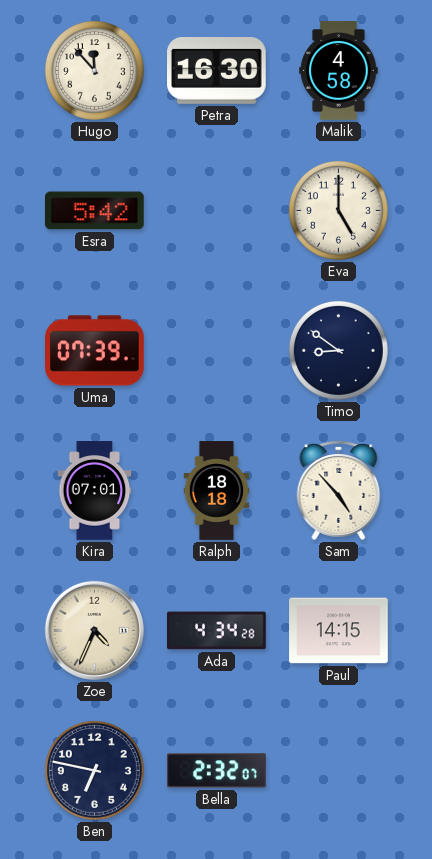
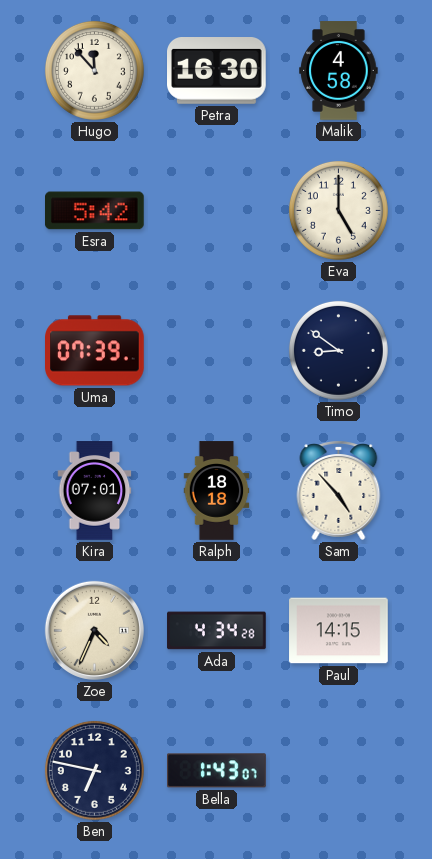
Bella: 2:32 -> 1:43 (217, 771)
